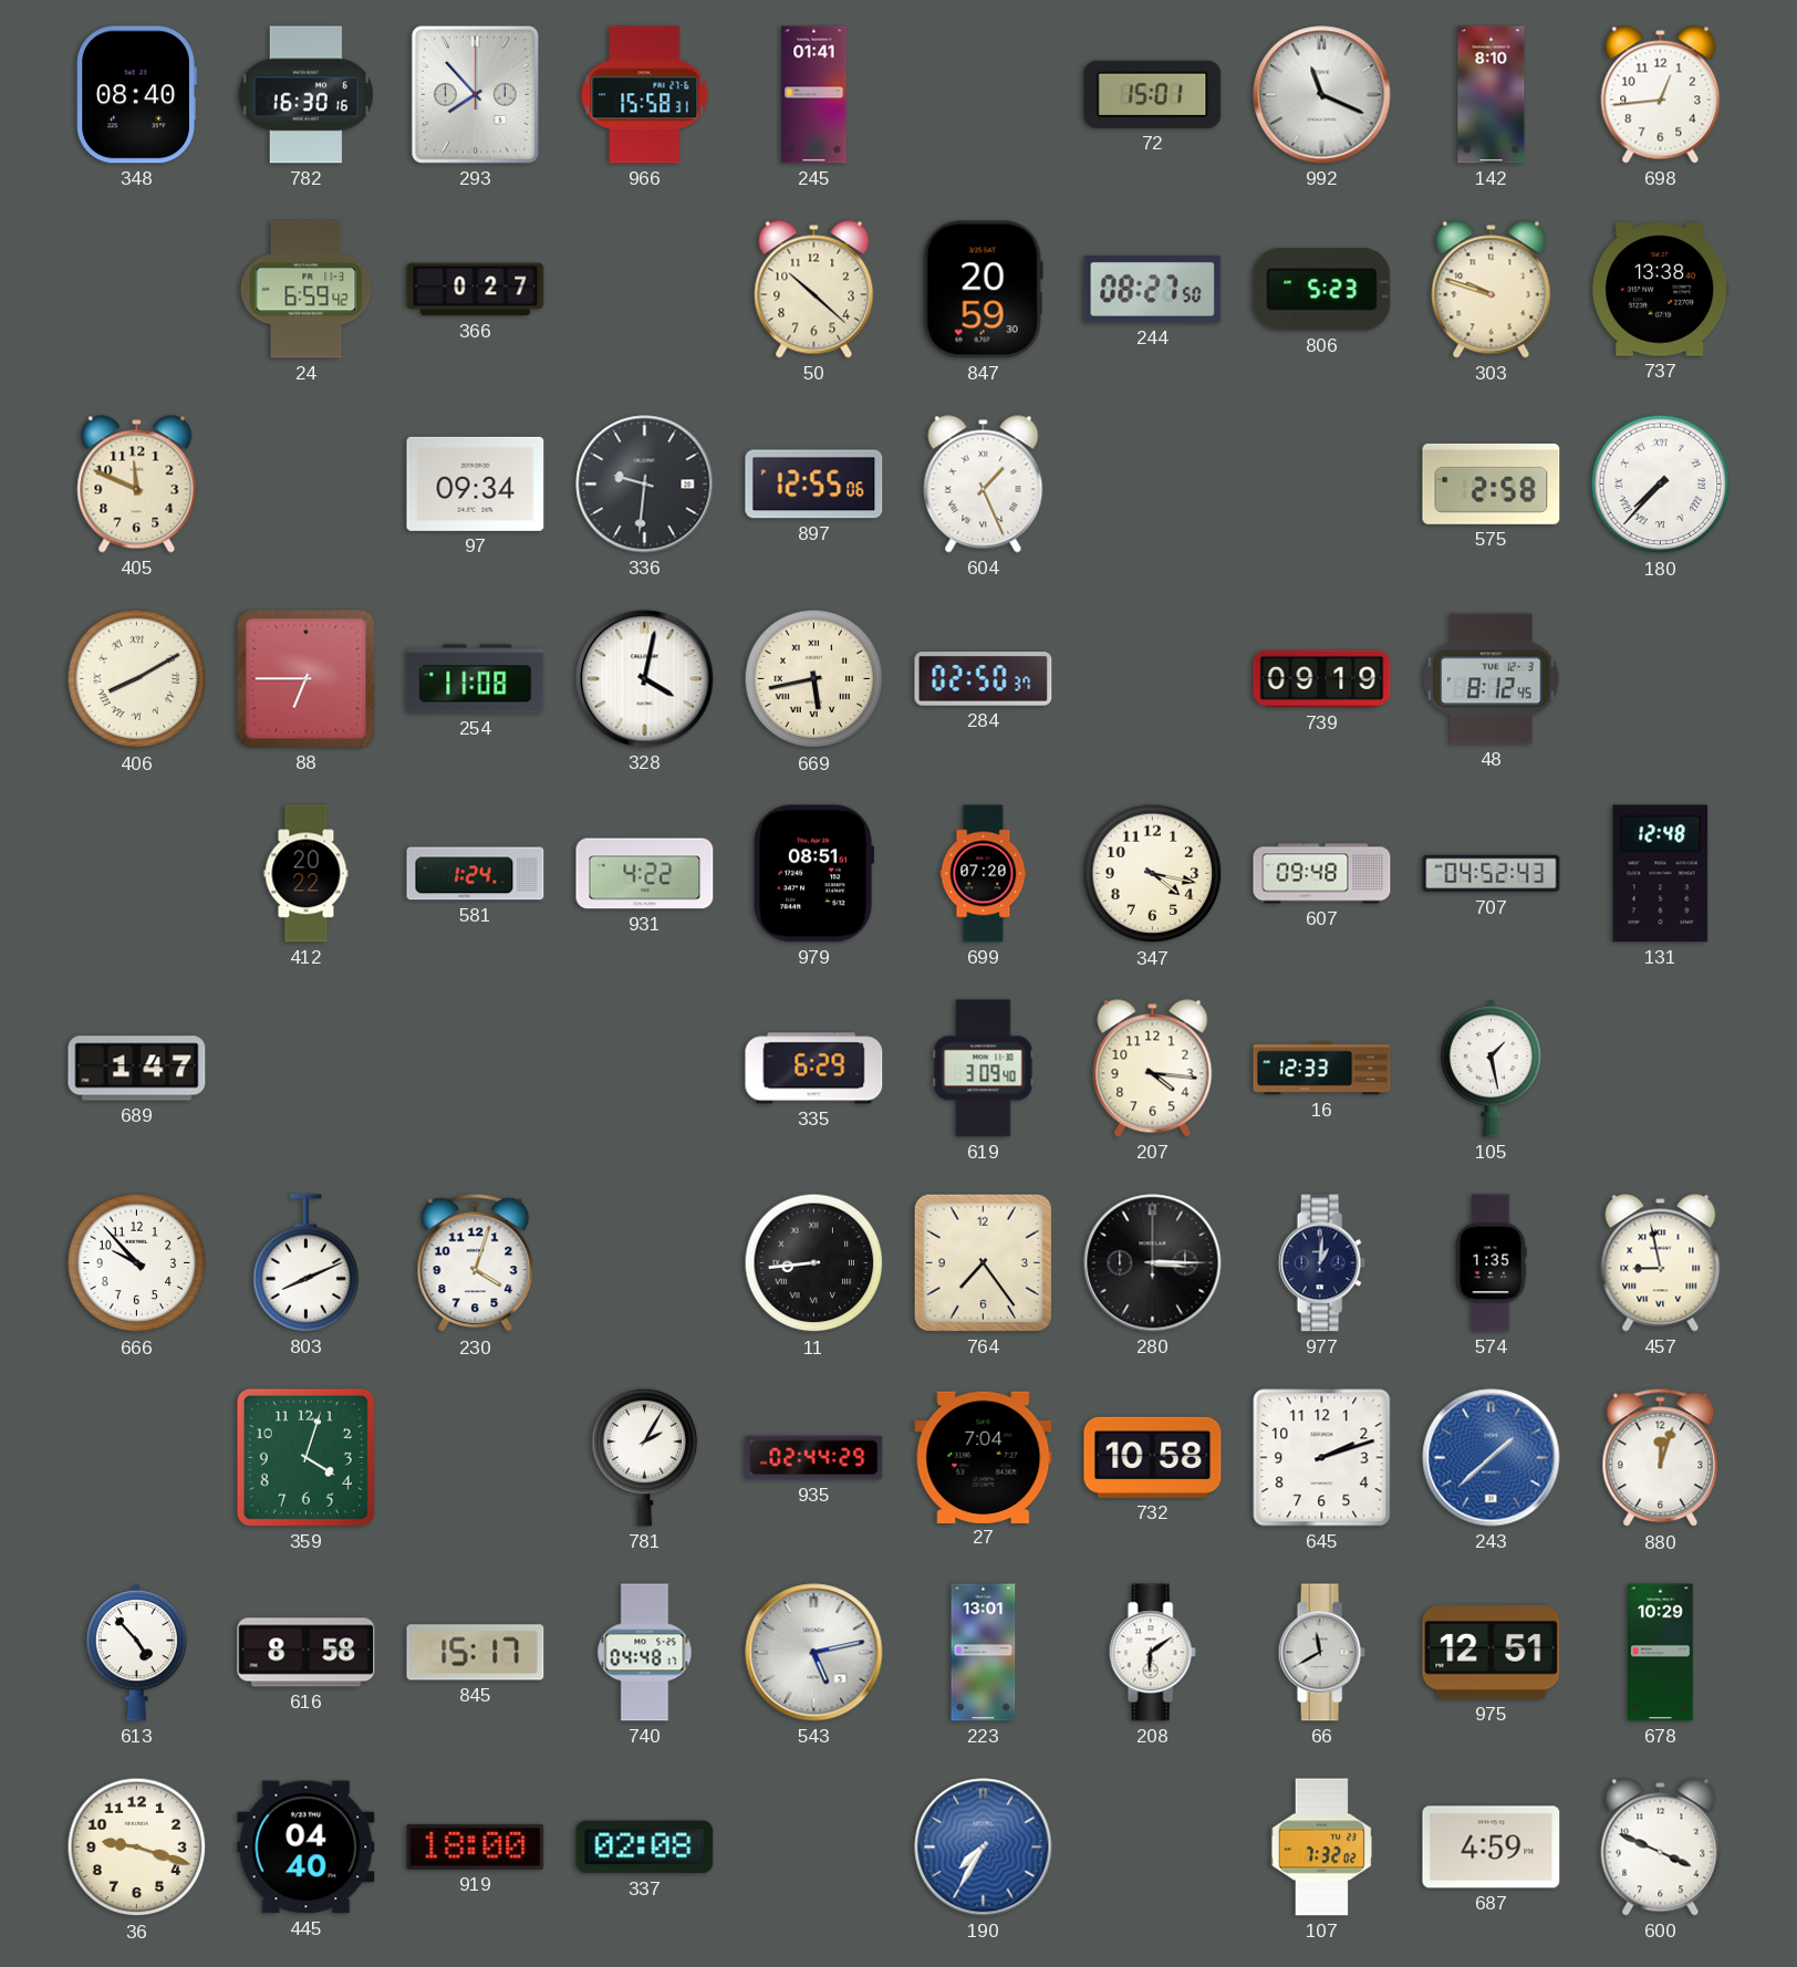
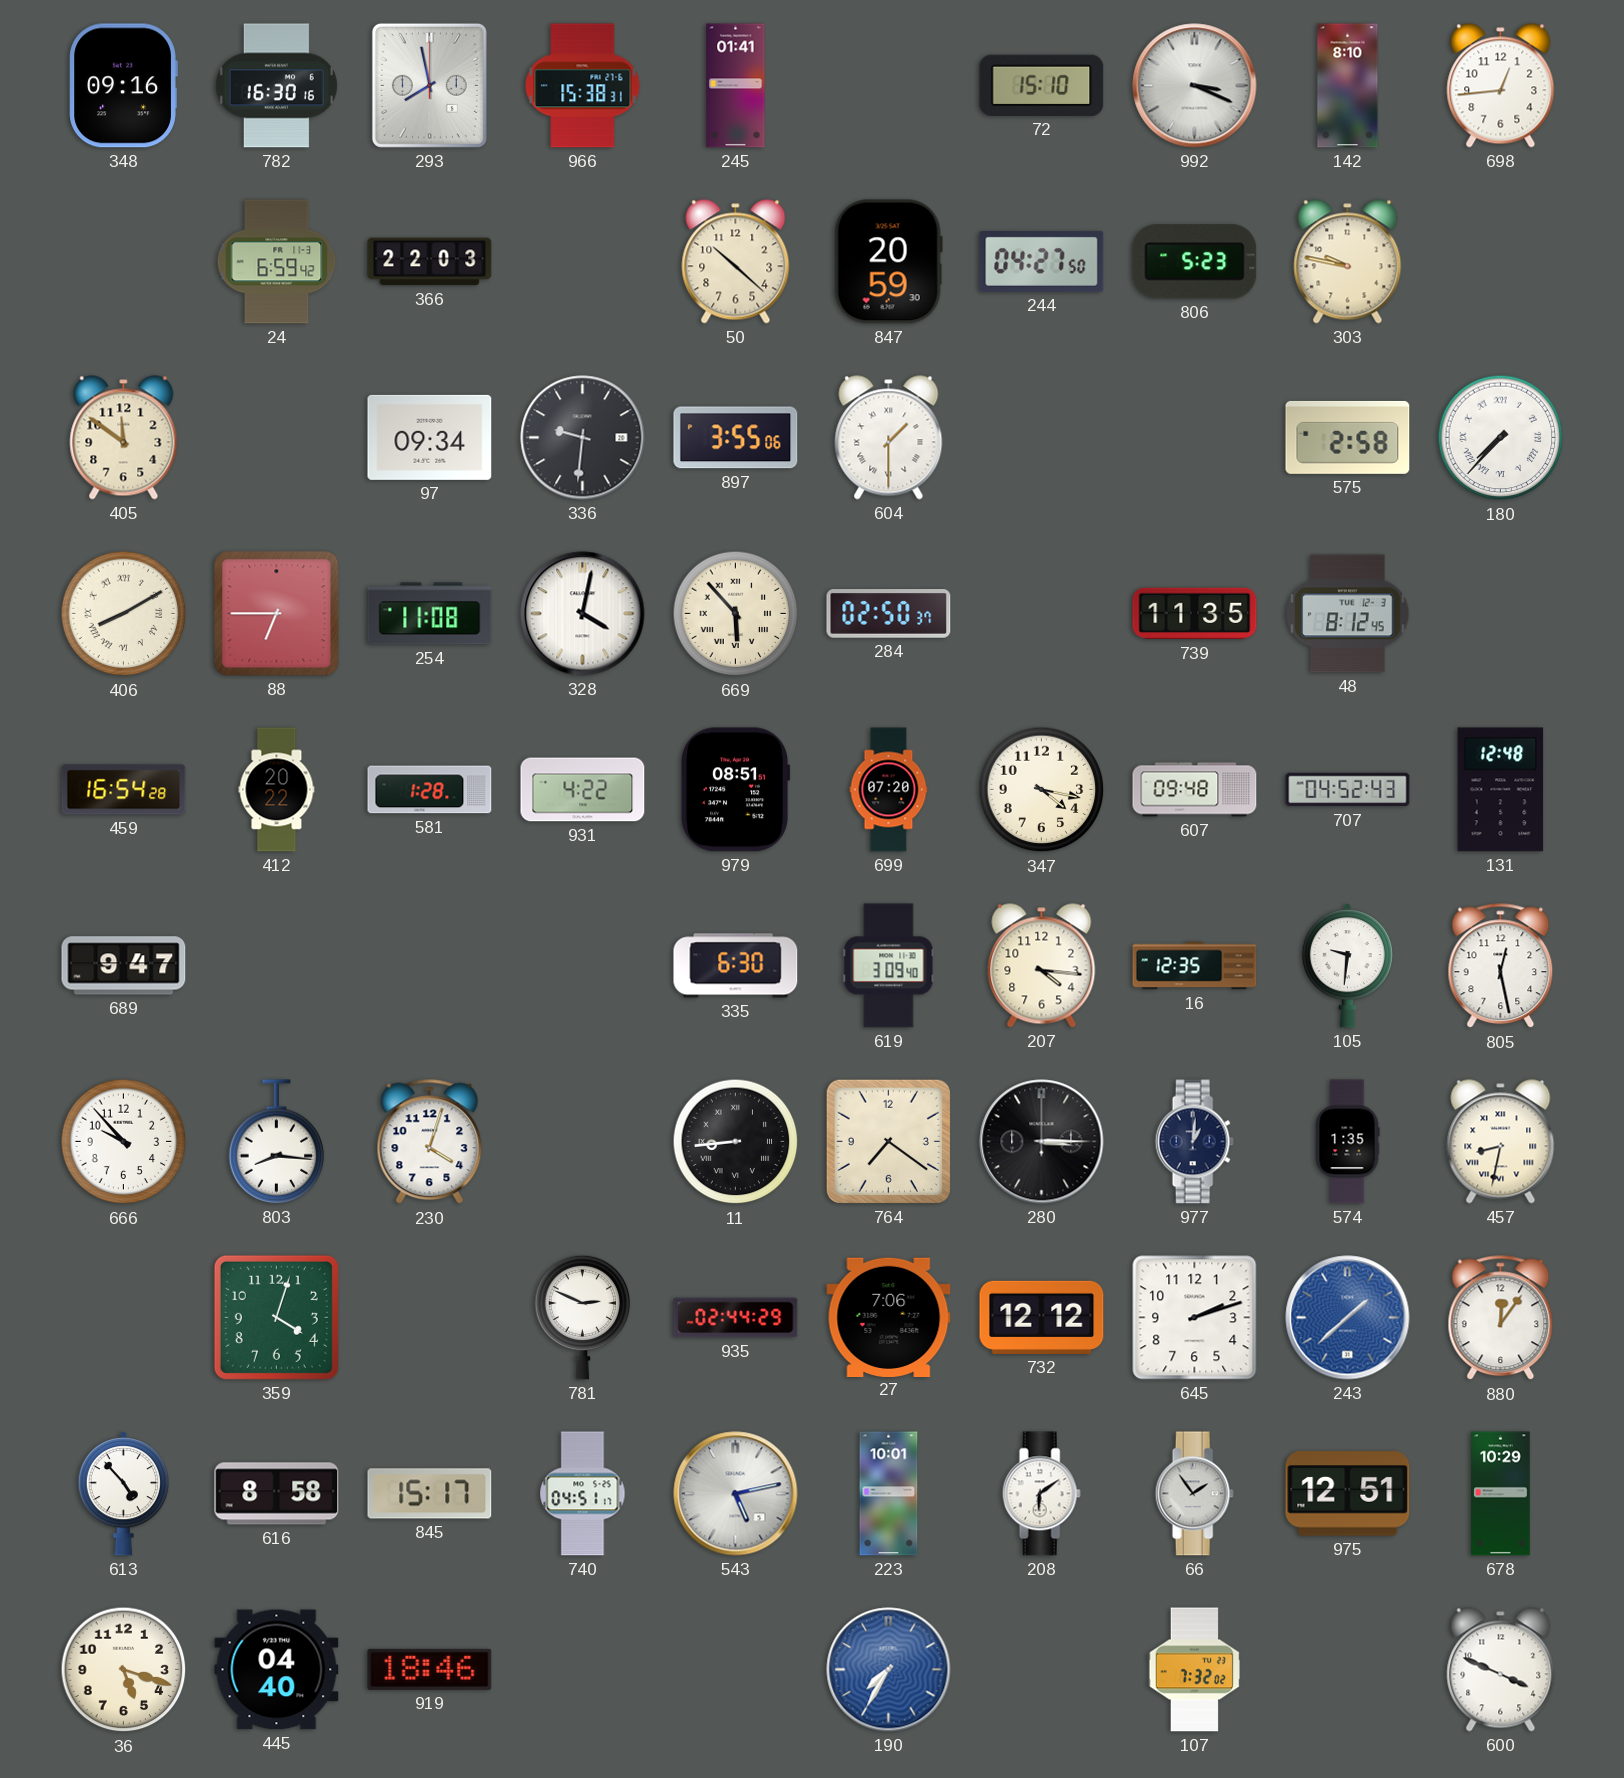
348: 08:40 -> 09:16 (123, 86)
293: 7:53 -> 7:58 (429, 85)
966: 15:58 -> 15:38 (583, 86)
72: 15:01 -> 15:10 (1042, 85)
992: 11:19 -> 3:19 (1195, 86)
366: 0:27 -> 22:03 (430, 262)
244: 08:27 -> 04:27 (1042, 261)
303: 9:48 -> 9:47 (1348, 262)
737: 13:38 -> none (1660, 290)
405: 11:49 -> 11:51 (124, 438)
897: 12:55 -> 3:55 (736, 438)
604: 1:26 -> 1:30 (889, 438)
669: 5:43 -> 5:53 (736, 614)
739: 09:19 -> 11:35 (1195, 614)
459: none -> 16:54 (124, 790)
581: 1:24 -> 1:28 (430, 790)
689: 1:47 -> 9:47 (124, 966)
335: 6:29 -> 6:30 (736, 966)
16: 12:33 -> 12:35 (1195, 966)
105: 1:28 -> 9:31 (1347, 966)
805: none -> 12:28 (1501, 966)
803: 8:11 -> 8:16 (277, 1142)
764: 7:24 -> 7:21 (888, 1141)
457: 8:58 -> 8:32 (1501, 1142)
781: 2:05 -> 2:49 (583, 1317)
27: 7:04 -> 7:06 (889, 1317)
732: 10:58 -> 12:12 (1042, 1317)
880: 12:03 -> 12:06 (1501, 1318)
740: 04:48 -> 04:51 (583, 1494)
223: 13:01 -> 10:01 (889, 1494)
66: 11:40 -> 1:54 (1194, 1494)
36: 9:18 -> 5:18 (124, 1670)
919: 18:00 -> 18:46 (430, 1669)
337: 02:08 -> none (645, 1848)
687: 4:59 -> none (1492, 1848)
